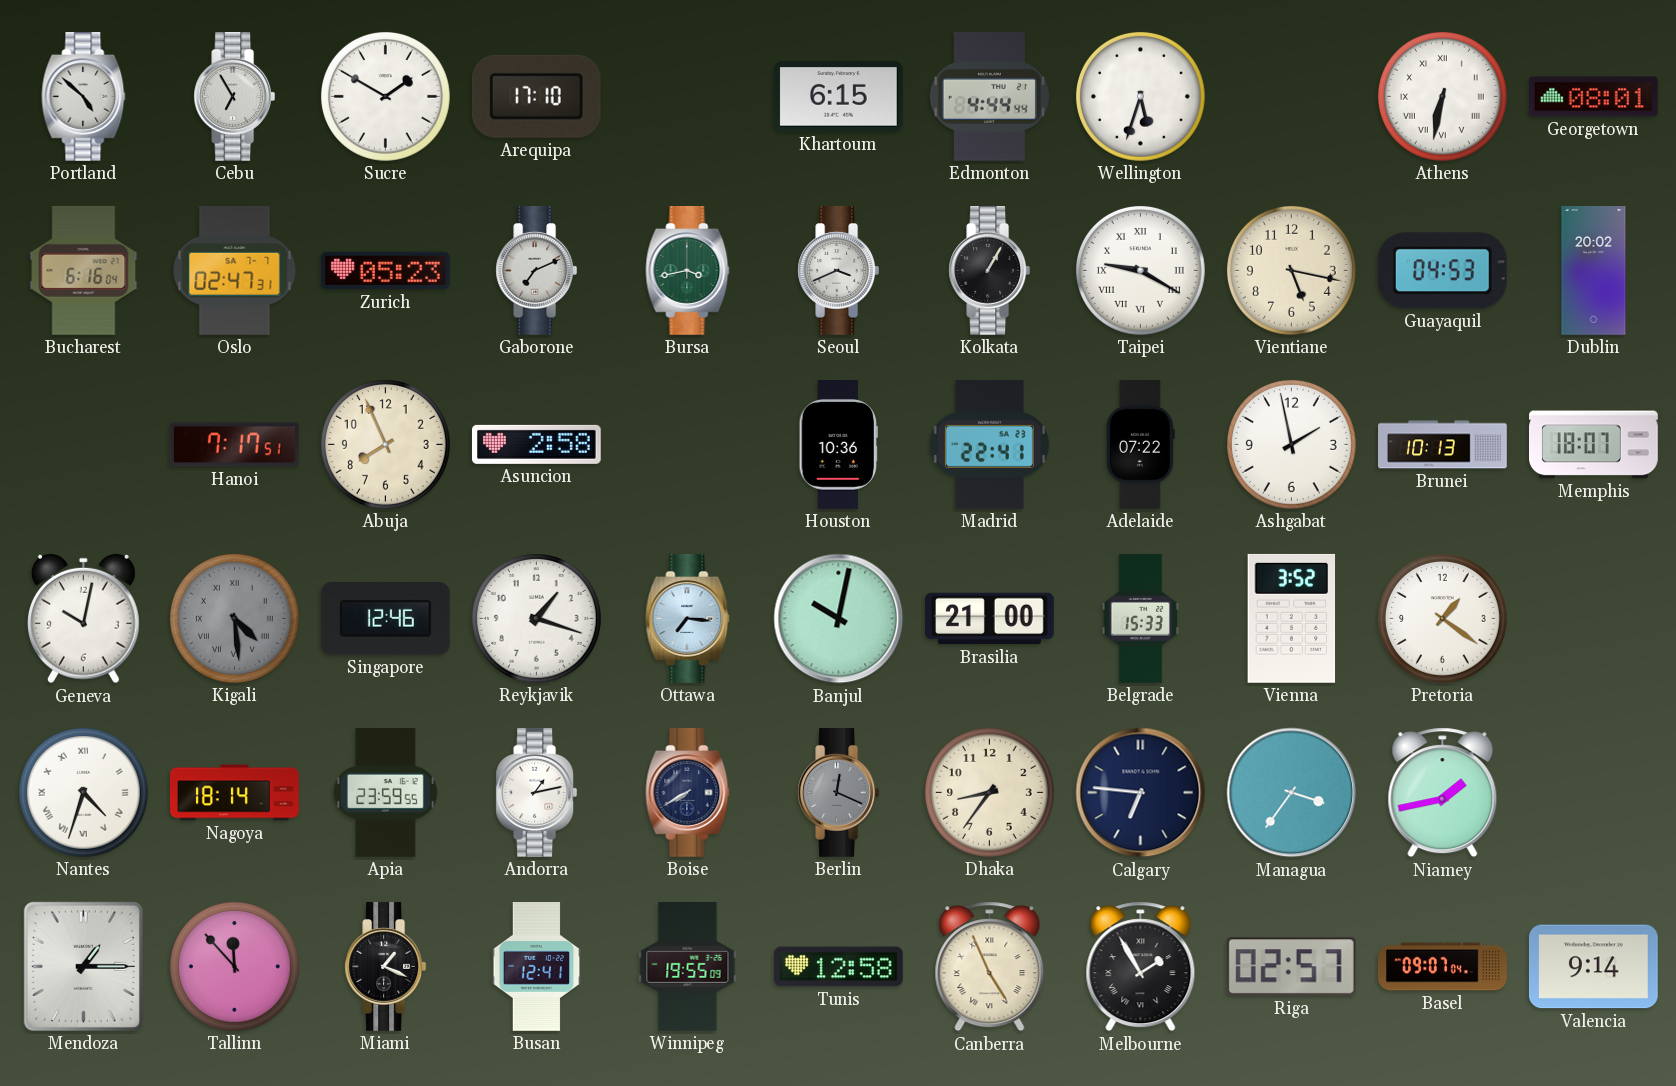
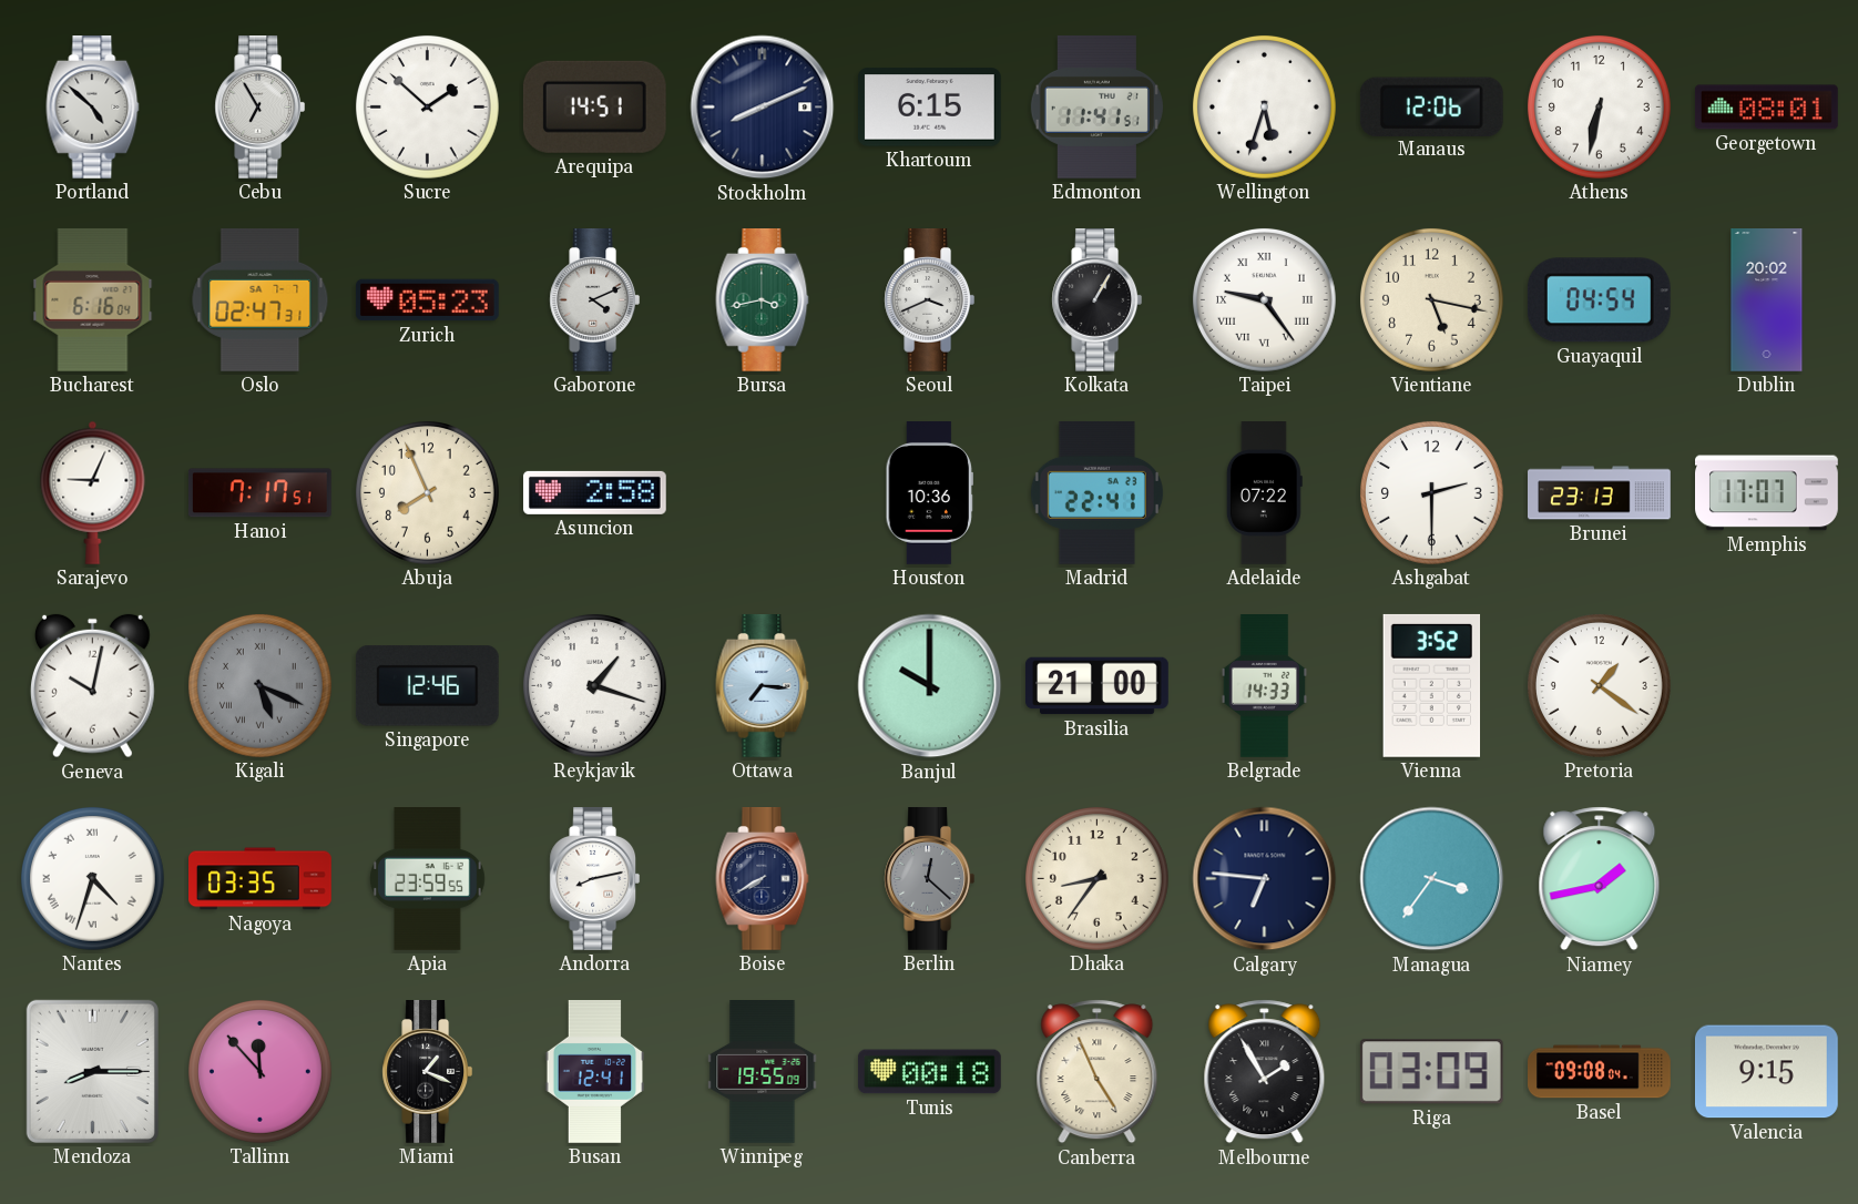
Sucre: 1:50 -> 1:52 (427, 106)
Arequipa: 17:10 -> 14:51 (594, 106)
Stockholm: none -> 8:11 (763, 108)
Edmonton: 4:44 -> 11:41 (1096, 106)
Manaus: none -> 12:06 (1431, 106)
Athens numerals: Roman -> Arabic (1599, 106)
Gaborone: 7:11 -> 4:11 (595, 300)
Taipei: 9:20 -> 9:24 (1264, 299)
Guayaquil: 04:53 -> 04:54 (1599, 300)
Sarajevo: none -> 9:04 (93, 492)
Ashgabat: 1:58 -> 2:30 (1431, 492)
Brunei: 10:13 -> 23:13 (1600, 493)
Memphis: 18:07 -> 17:07 (1767, 493)
Kigali: 4:29 -> 5:19 (259, 685)
Banjul: 10:02 -> 10:00 (930, 686)
Belgrade: 15:33 -> 14:33 (1264, 686)
Nagoya: 18:14 -> 03:35 (261, 879)
Andorra: 1:13 -> 8:13 (595, 879)
Berlin: 12:19 -> 12:22 (930, 879)
Mendoza: 1:15 -> 8:15 (92, 1071)
Tunis: 12:58 -> 00:18 (929, 1072)
Riga: 02:57 -> 03:09 (1431, 1072)
Basel: 09:07 -> 09:08 (1600, 1072)
Valencia: 9:14 -> 9:15 (1766, 1072)
